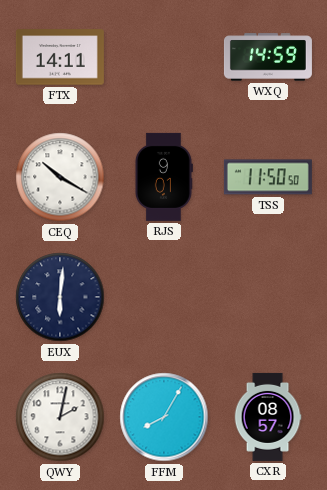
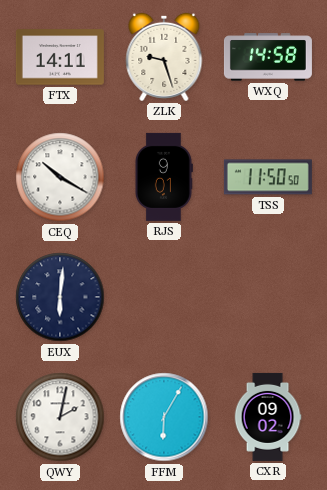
ZLK: none -> 9:27 (164, 57)
WXQ: 14:59 -> 14:58 (268, 57)
FFM: 8:05 -> 6:05 (164, 417)
CXR: 08:57 -> 09:02 (268, 417)
